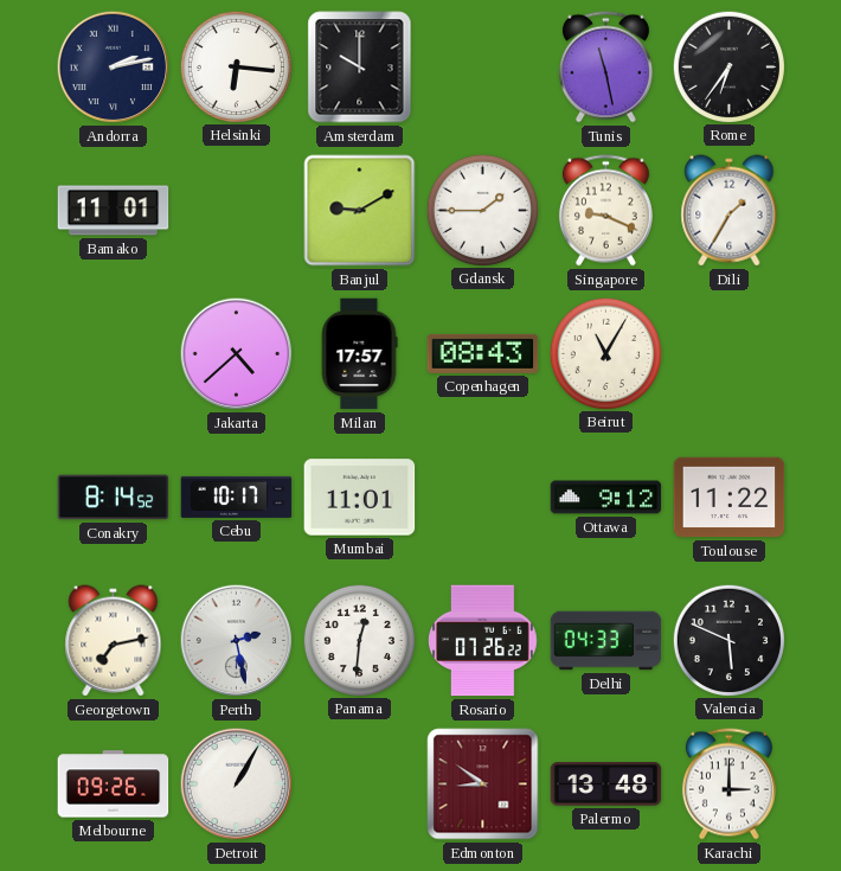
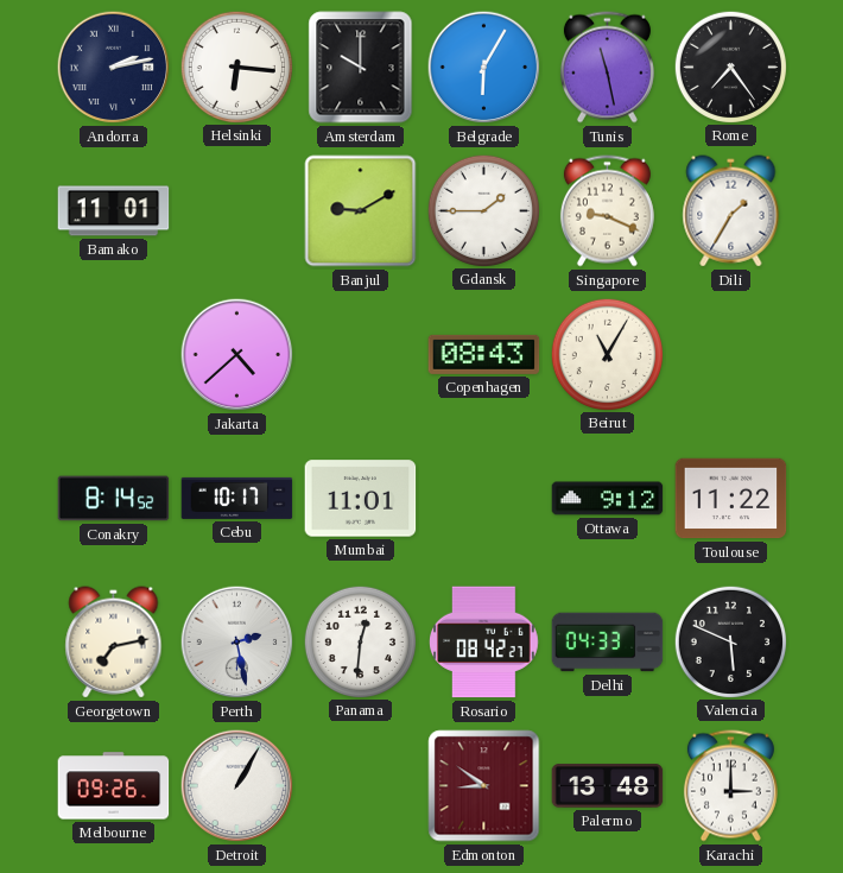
Belgrade: none -> 6:05 (484, 68)
Rome: 6:36 -> 7:24 (730, 67)
Milan: 17:57 -> none (359, 354)
Rosario: 07:26 -> 08:42 (484, 643)
